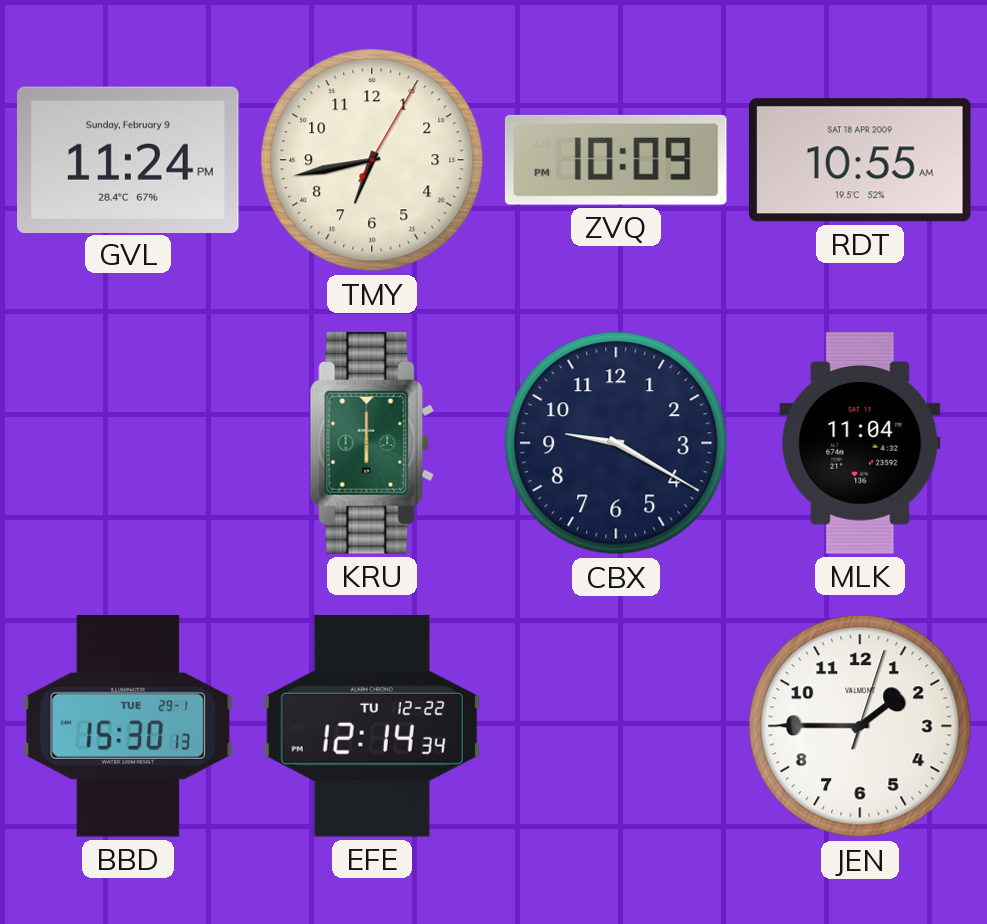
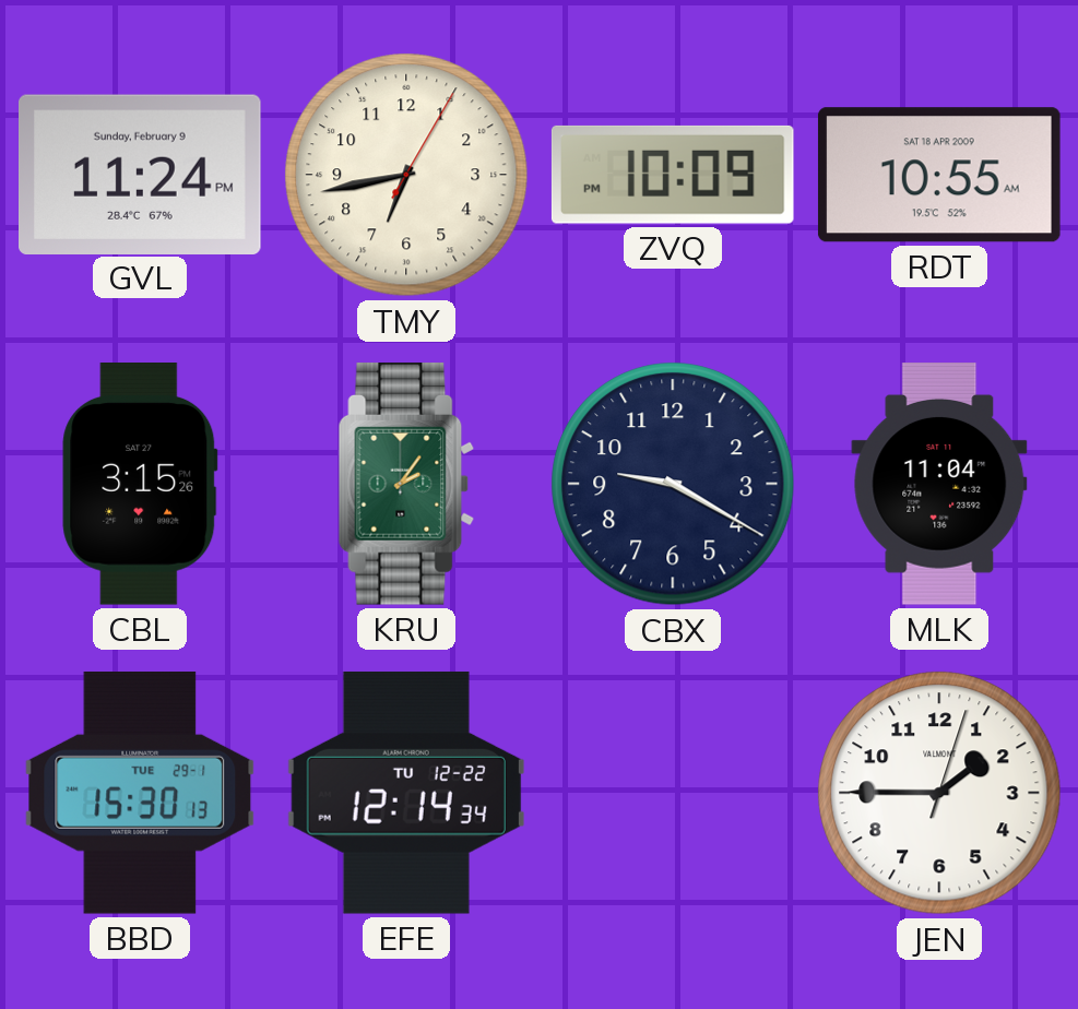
CBL: none -> 3:15 (140, 485)
KRU: 6:00 -> 2:06 (406, 485)
